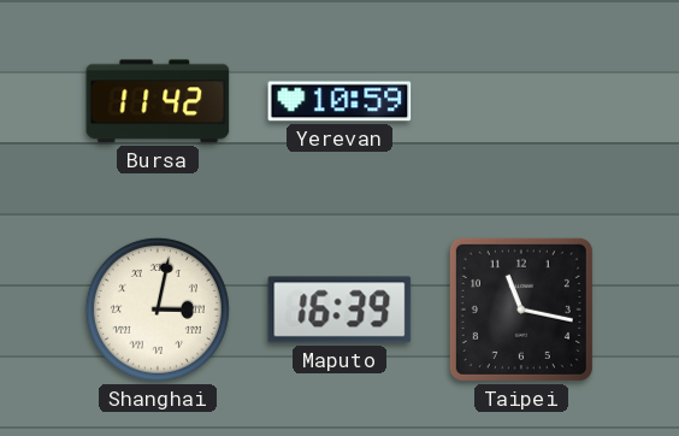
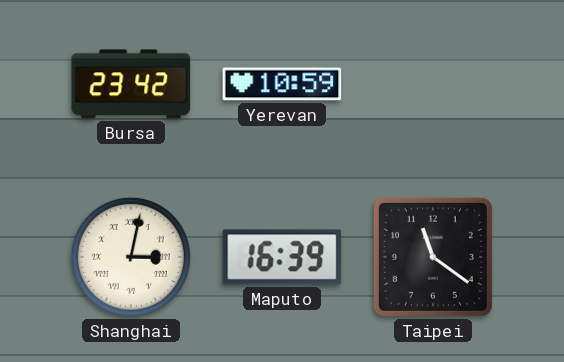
Bursa: 11:42 -> 23:42 (131, 84)
Taipei: 11:17 -> 11:21 (433, 257)
